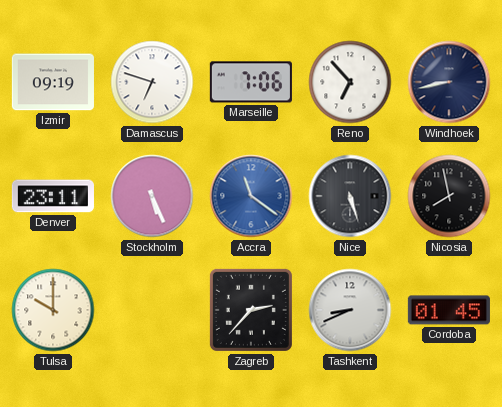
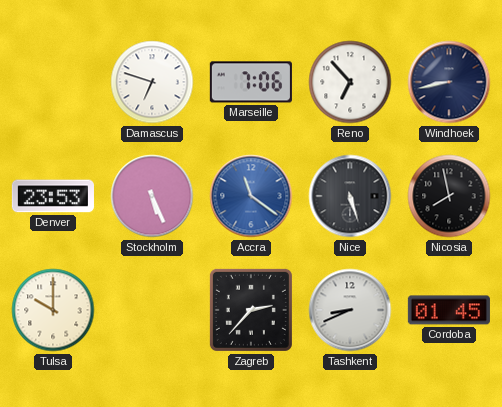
Izmir: 09:19 -> none (53, 82)
Denver: 23:11 -> 23:53 (53, 196)
